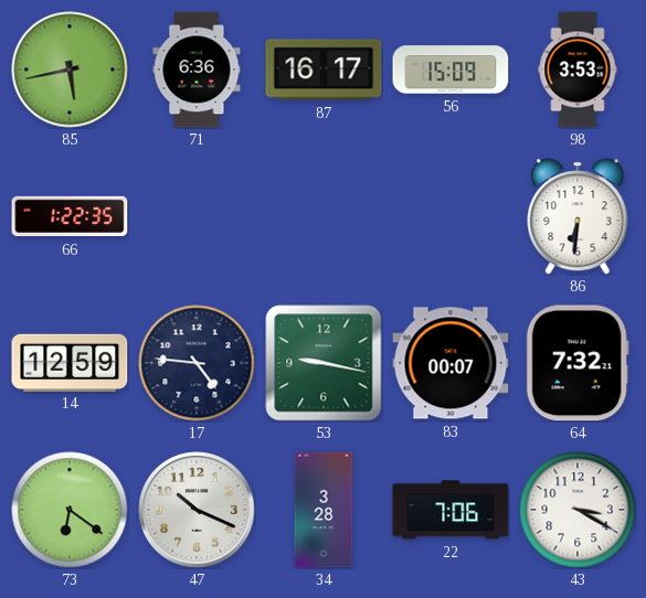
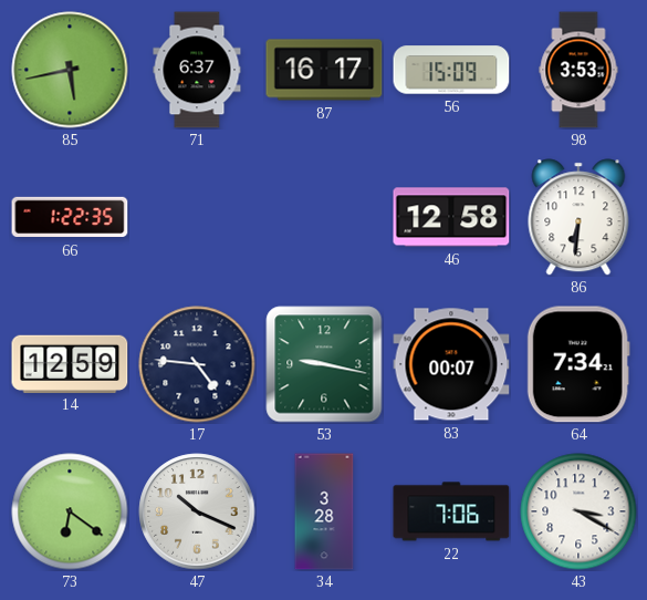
71: 6:36 -> 6:37 (197, 70)
46: none -> 12:58 (451, 217)
64: 7:32 -> 7:34 (578, 364)
